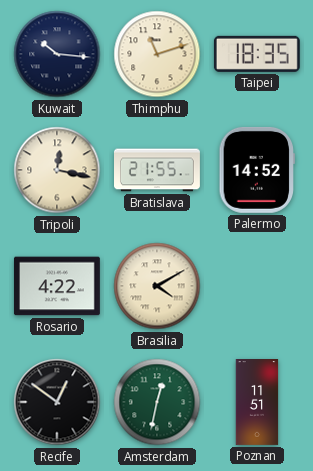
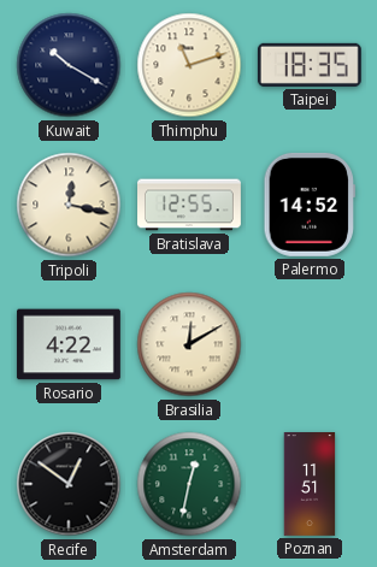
Kuwait: 10:16 -> 10:20 (69, 65)
Bratislava: 21:55 -> 12:55 (190, 205)
Brasilia: 4:10 -> 12:10 (189, 344)
